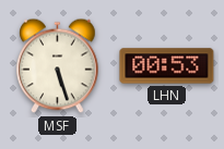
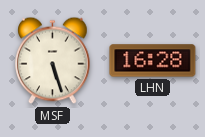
LHN: 00:53 -> 16:28 (153, 61)
